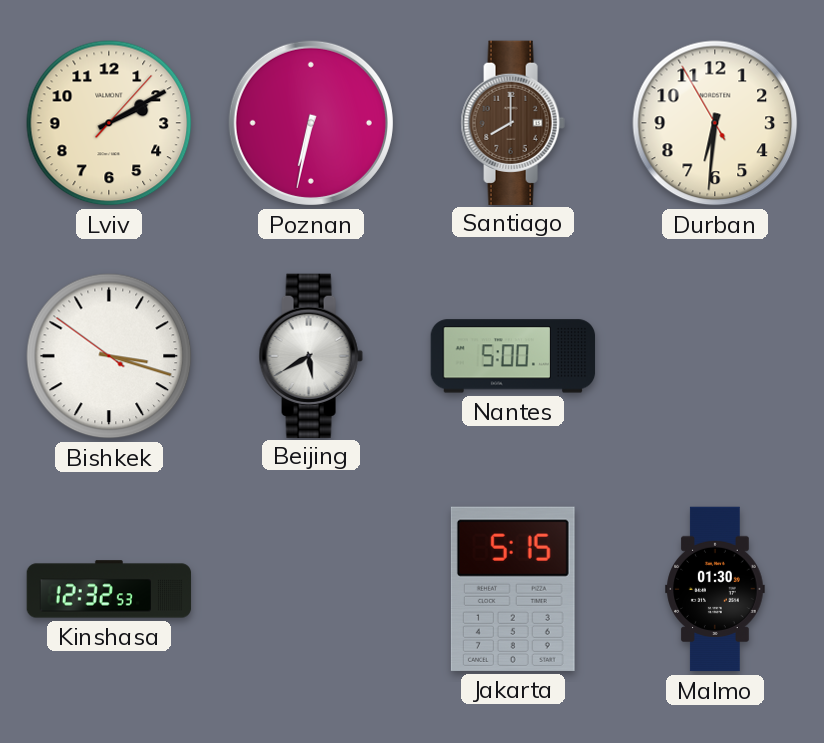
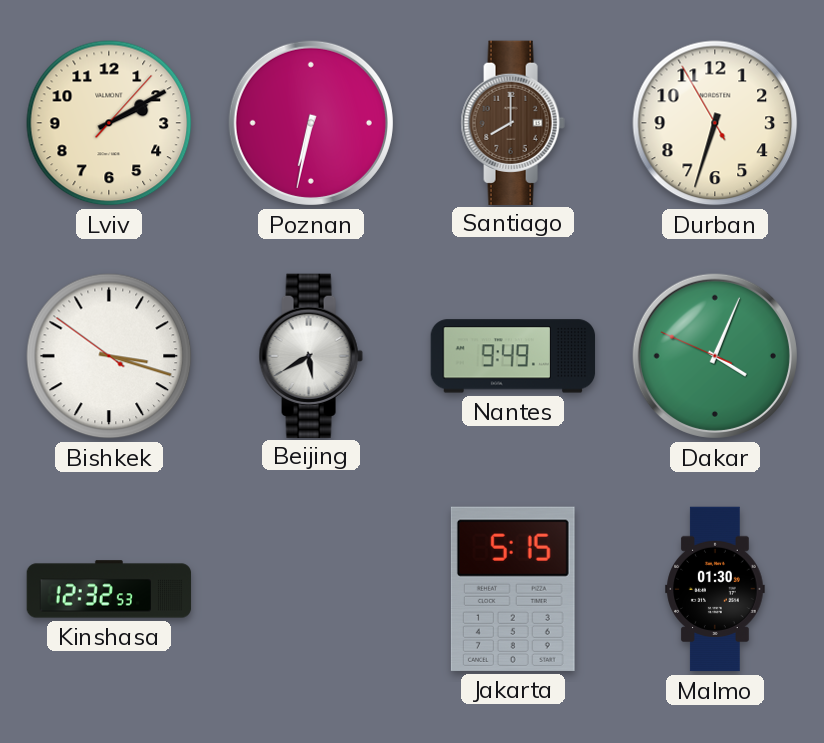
Durban: 6:30 -> 6:32 (715, 123)
Nantes: 5:00 -> 9:49 (513, 356)
Dakar: none -> 4:03 (715, 356)
